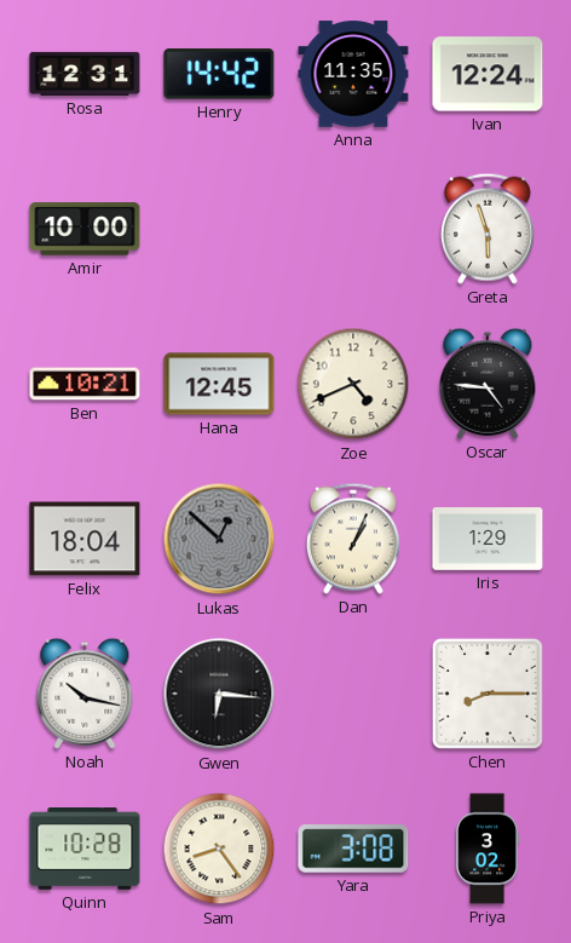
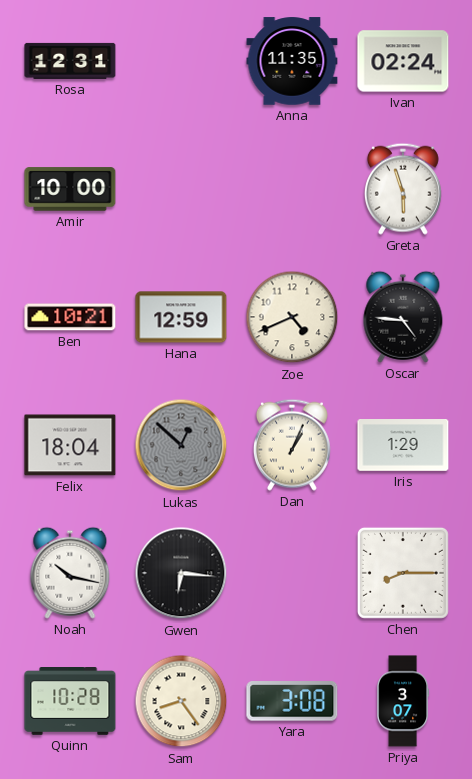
Henry: 14:42 -> none (219, 74)
Ivan: 12:24 -> 02:24 (403, 61)
Hana: 12:45 -> 12:59 (181, 317)
Priya: 3:02 -> 3:07 (403, 701)
